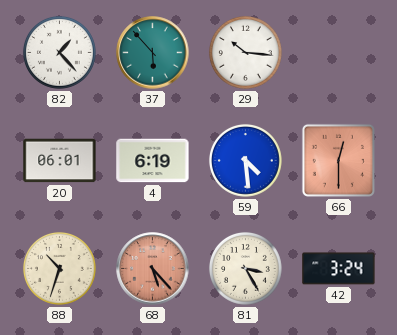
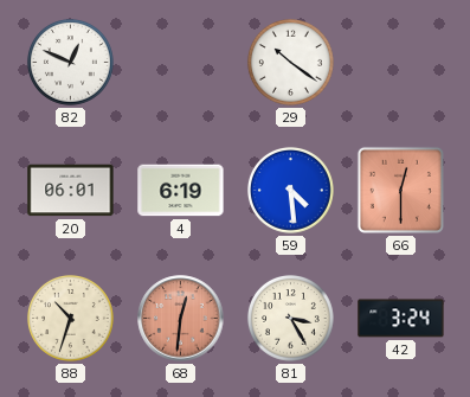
82: 1:23 -> 12:49 (70, 62)
37: 5:53 -> none (153, 53)
29: 10:16 -> 10:21 (290, 62)
68: 5:23 -> 12:31 (181, 319)
